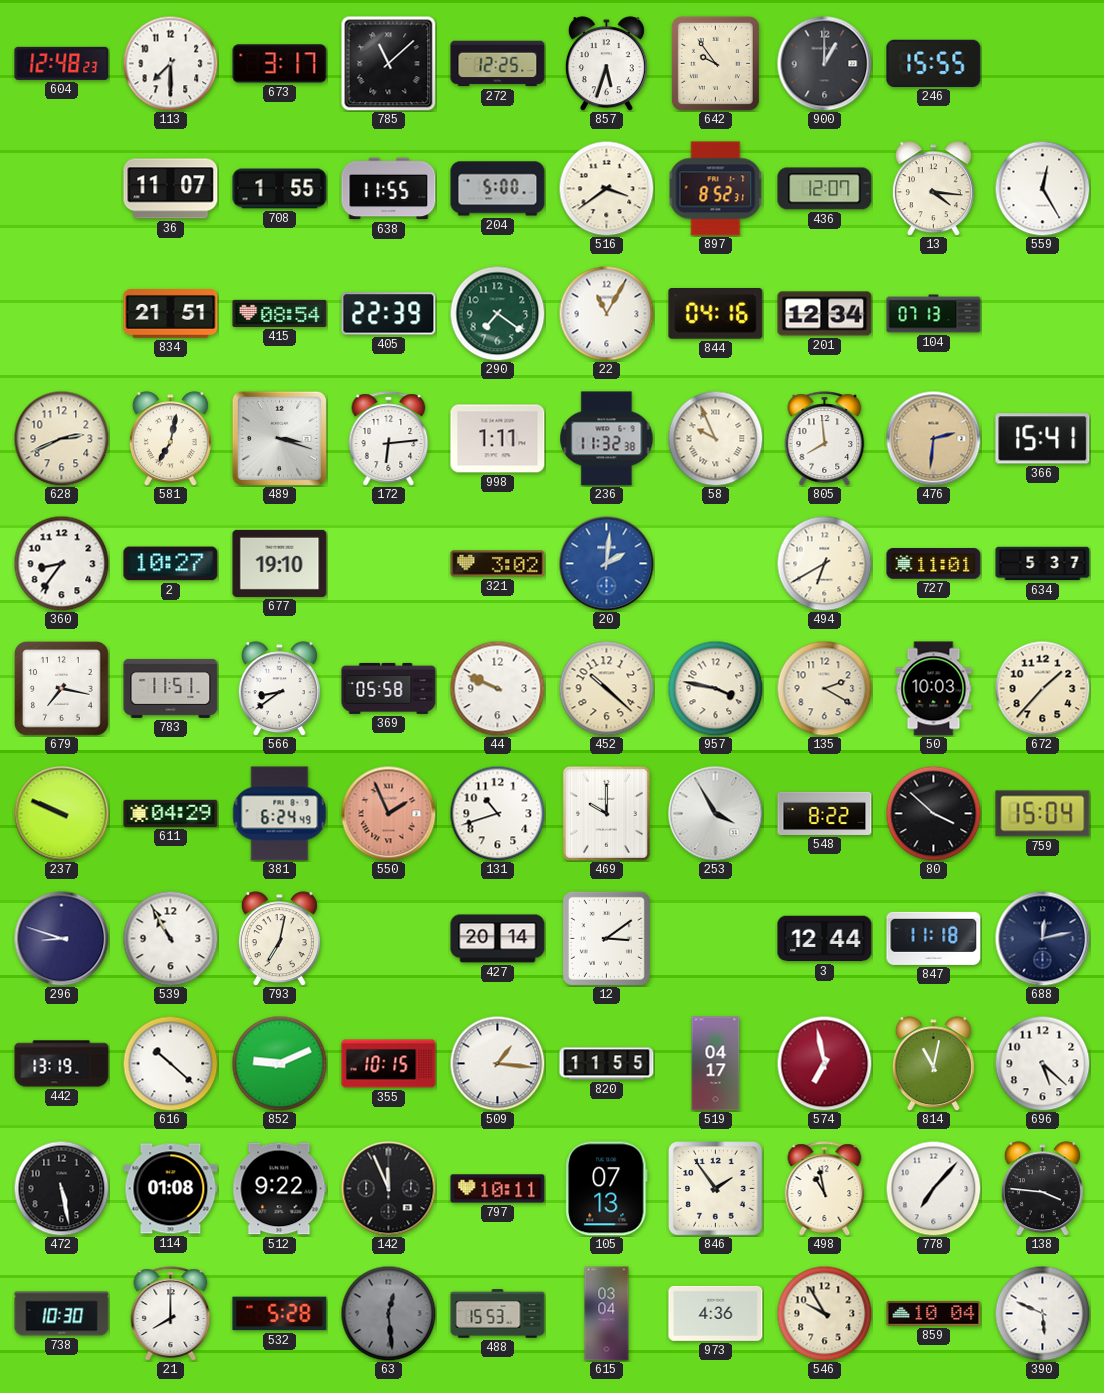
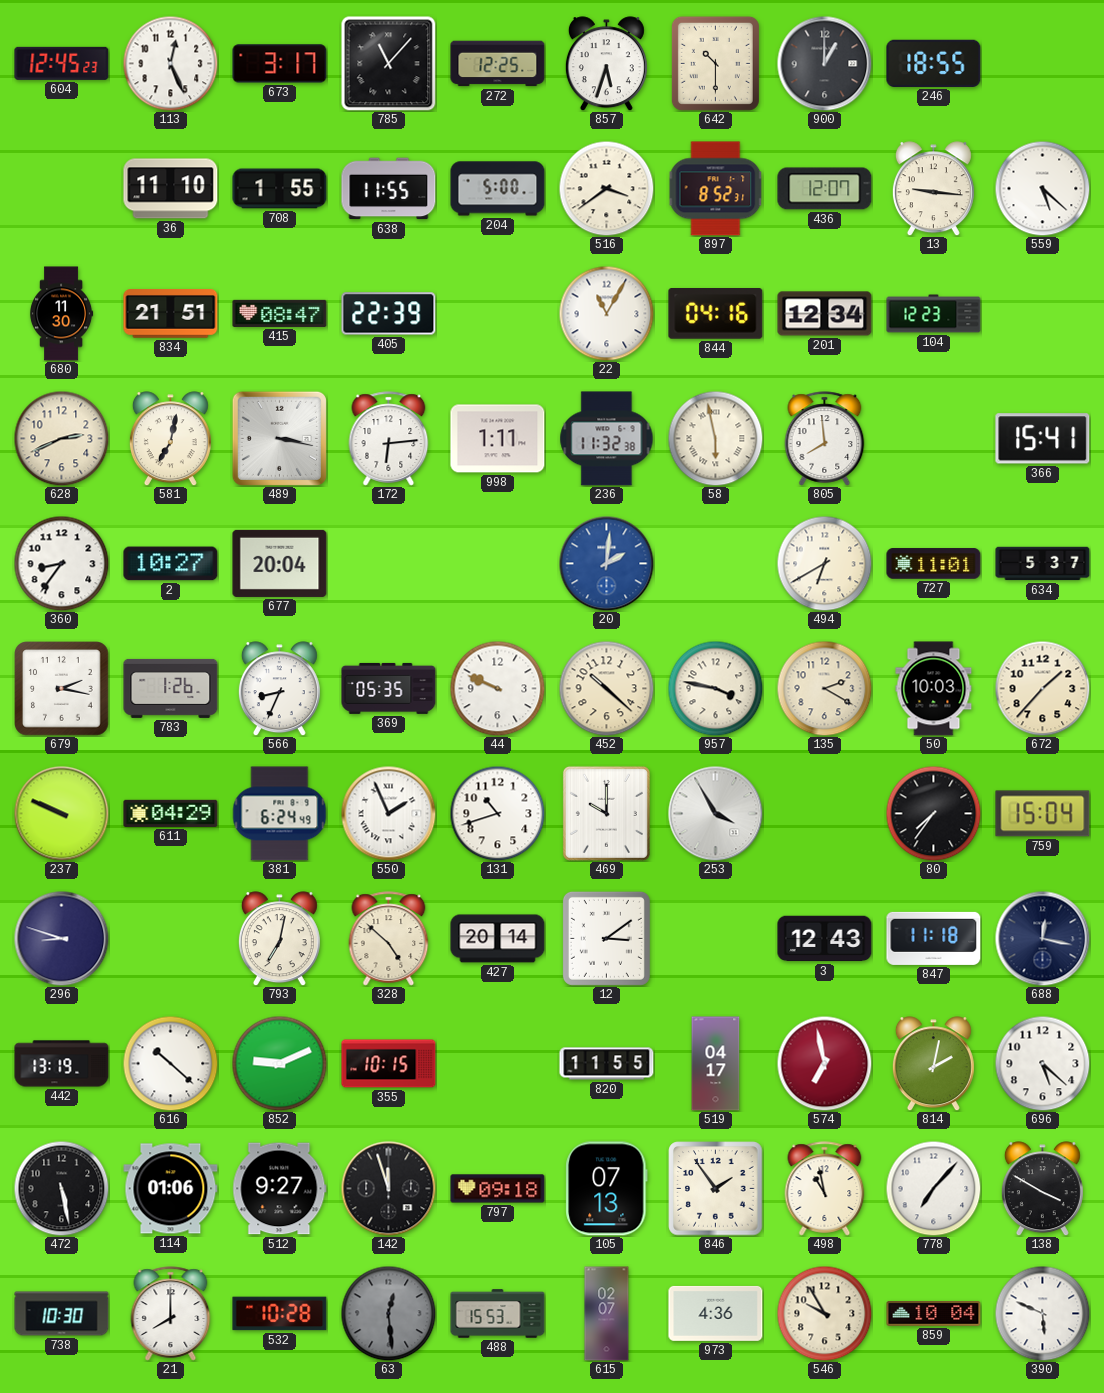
604: 12:48 -> 12:45 (62, 63)
113: 7:30 -> 12:26 (170, 63)
785: 11:08 -> 11:07 (388, 63)
642: 9:54 -> 10:30 (715, 63)
246: 15:55 -> 18:55 (934, 63)
36: 11:07 -> 11:10 (171, 189)
13: 4:16 -> 9:16 (933, 189)
559: 12:25 -> 5:22 (1042, 188)
680: none -> 11:30 (61, 314)
415: 08:54 -> 08:47 (280, 313)
290: 7:21 -> none (497, 313)
104: 07:13 -> 12:23 (934, 314)
489: 3:18 -> 3:17 (279, 438)
58: 9:56 -> 5:58 (715, 438)
476: 2:31 -> none (933, 438)
677: 19:10 -> 20:04 (280, 563)
321: 3:02 -> none (498, 564)
679: 7:17 -> 2:17 (62, 689)
783: 11:51 -> 1:26 (171, 688)
566: 8:39 -> 8:34 (279, 689)
369: 05:58 -> 05:35 (389, 688)
550 dial: salmon -> white (388, 813)
548: 8:22 -> none (825, 813)
80: 3:52 -> 7:36 (933, 813)
539: 10:55 -> none (170, 938)
328: none -> 4:52 (389, 939)
3: 12:44 -> 12:43 (825, 939)
688: 12:13 -> 12:17 (1042, 938)
509: 1:16 -> none (497, 1063)
814: 11:02 -> 2:02 (933, 1064)
114: 01:08 -> 01:06 (171, 1189)
512: 9:22 -> 9:27 (280, 1189)
142: 11:56 -> 11:57 (388, 1188)
797: 10:11 -> 09:18 (498, 1189)
138: 3:46 -> 3:50 (1042, 1189)
532: 5:28 -> 10:28 (280, 1314)
615: 03:04 -> 02:07 (607, 1314)
